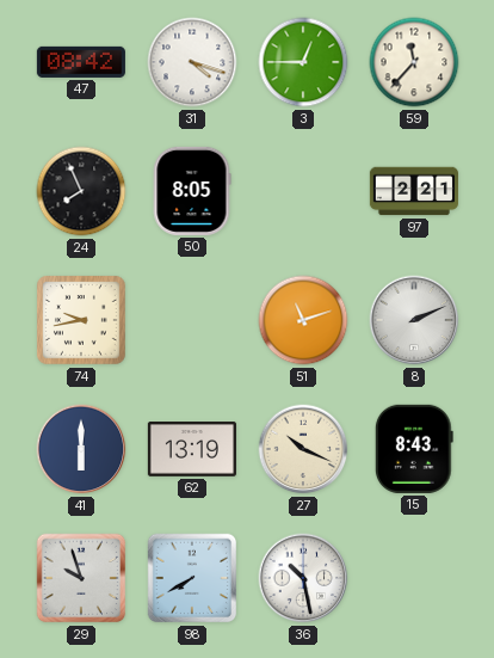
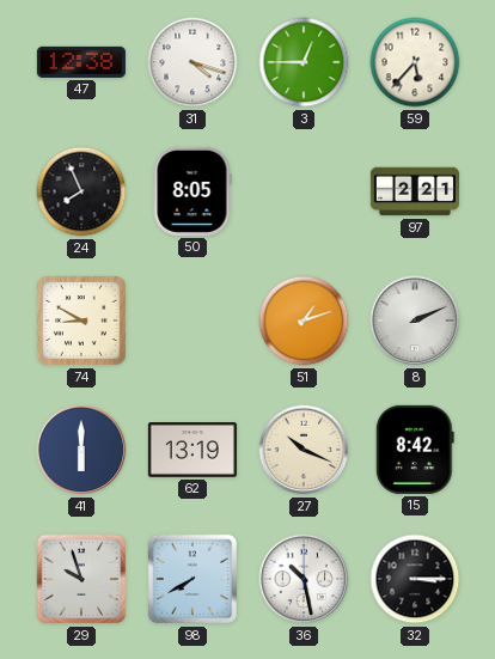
47: 08:42 -> 12:38 (81, 62)
59: 11:37 -> 5:37 (415, 62)
74: 9:43 -> 8:50 (82, 322)
51: 11:12 -> 1:12 (304, 321)
15: 8:43 -> 8:42 (415, 450)
32: none -> 3:15 (415, 579)
